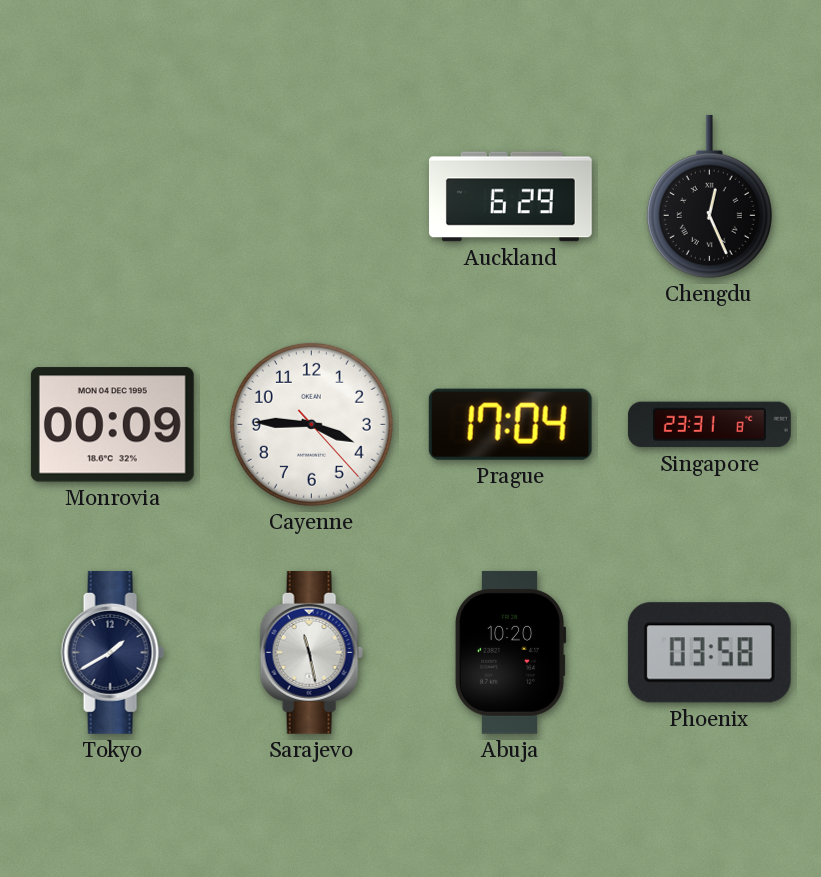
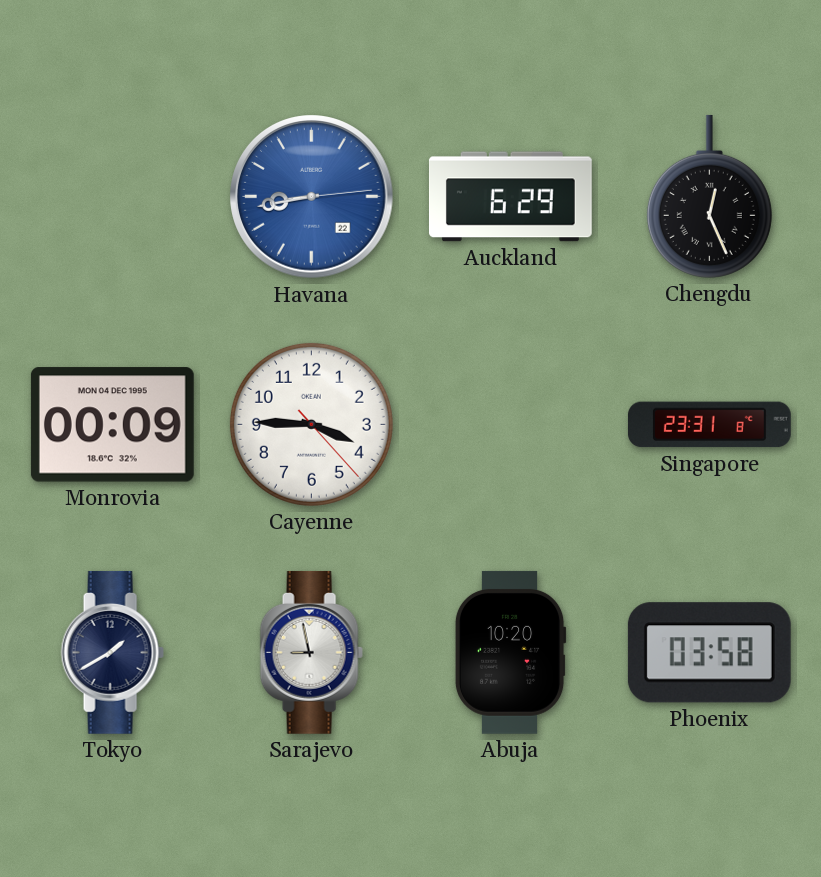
Havana: none -> 8:43 (312, 197)
Prague: 17:04 -> none (510, 424)
Sarajevo: 11:28 -> 8:58 (311, 652)
